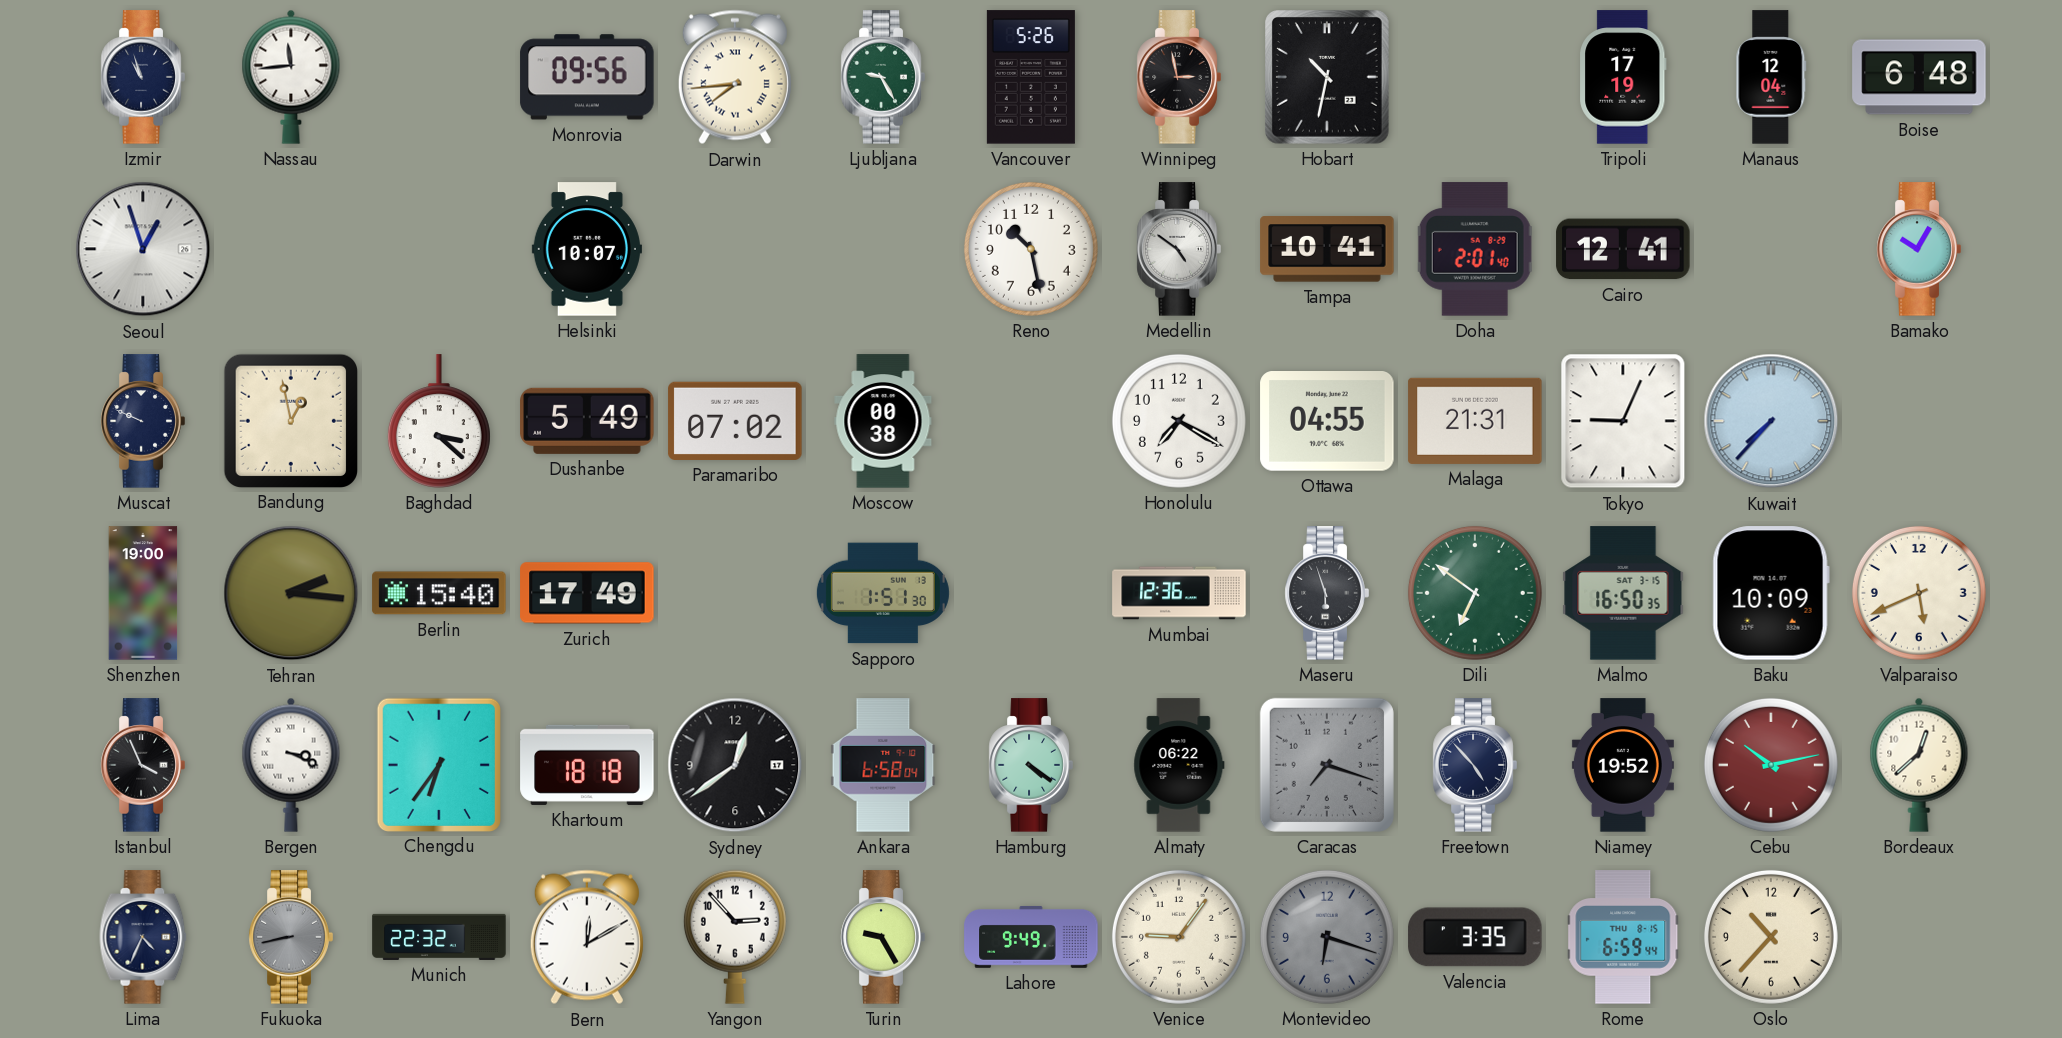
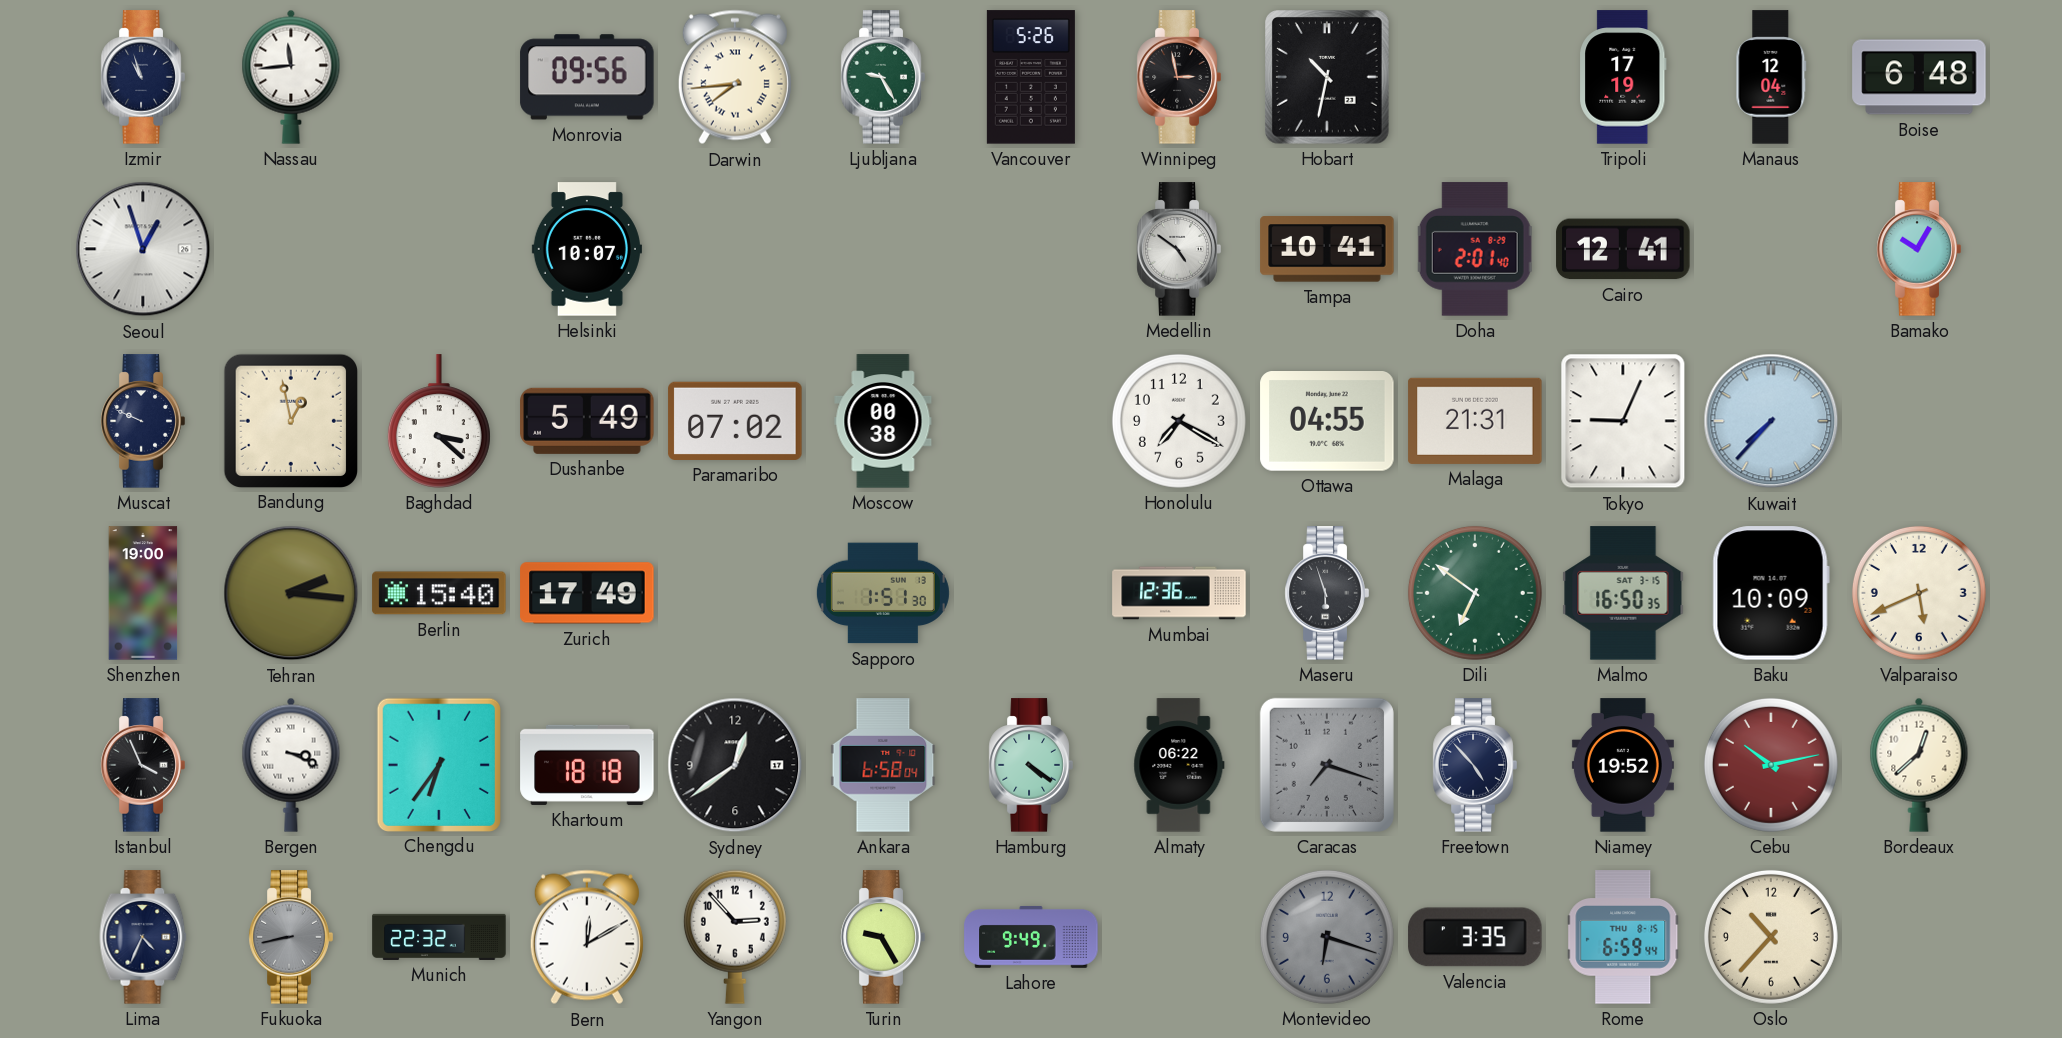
Reno: 10:28 -> none (1031, 249)
Venice: 9:06 -> none (1179, 937)
